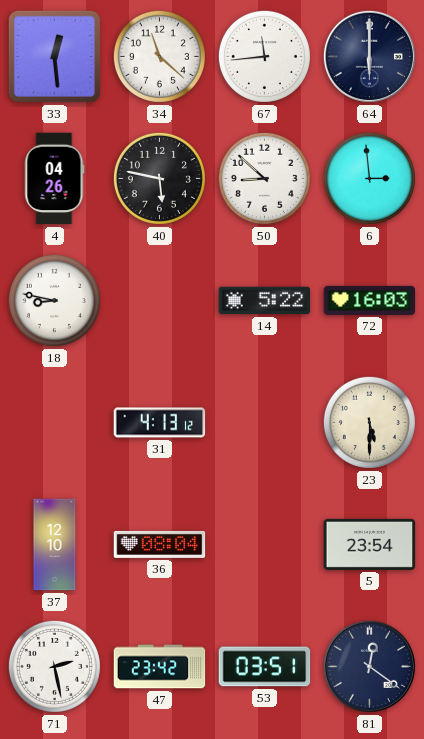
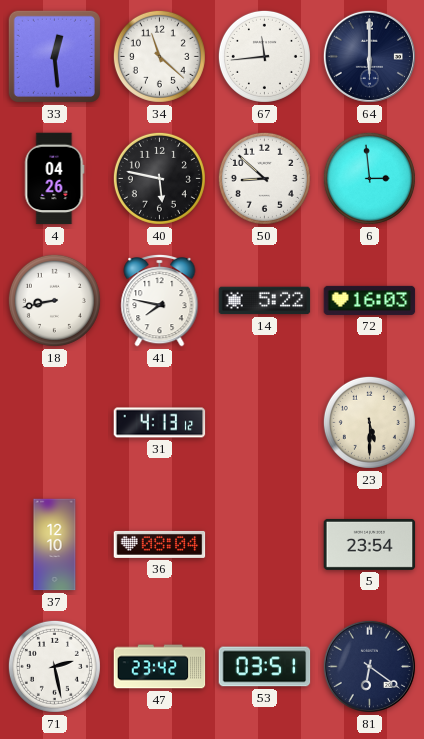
18: 8:47 -> 8:43 (54, 300)
41: none -> 7:47 (160, 300)
81: 12:21 -> 6:21 (369, 666)
